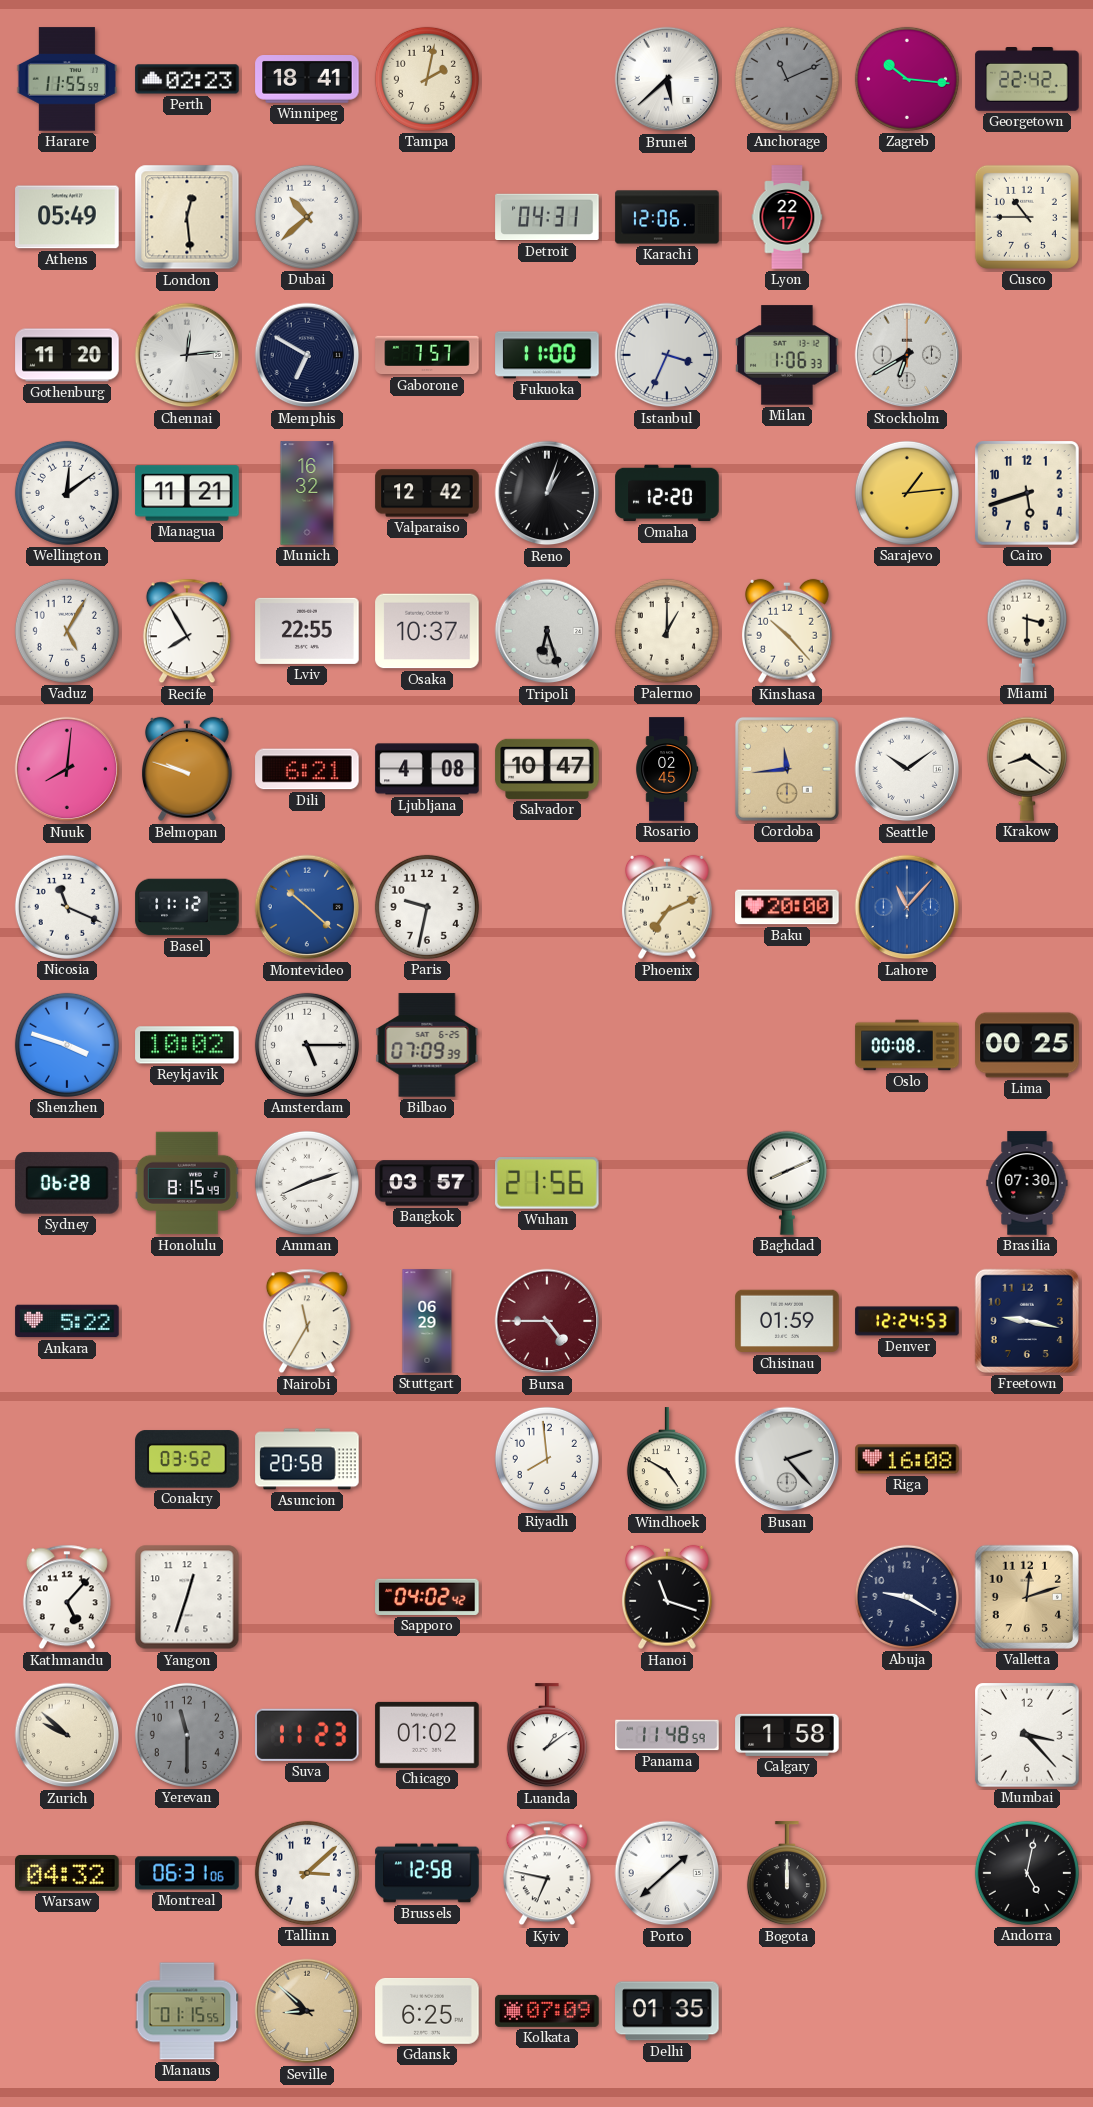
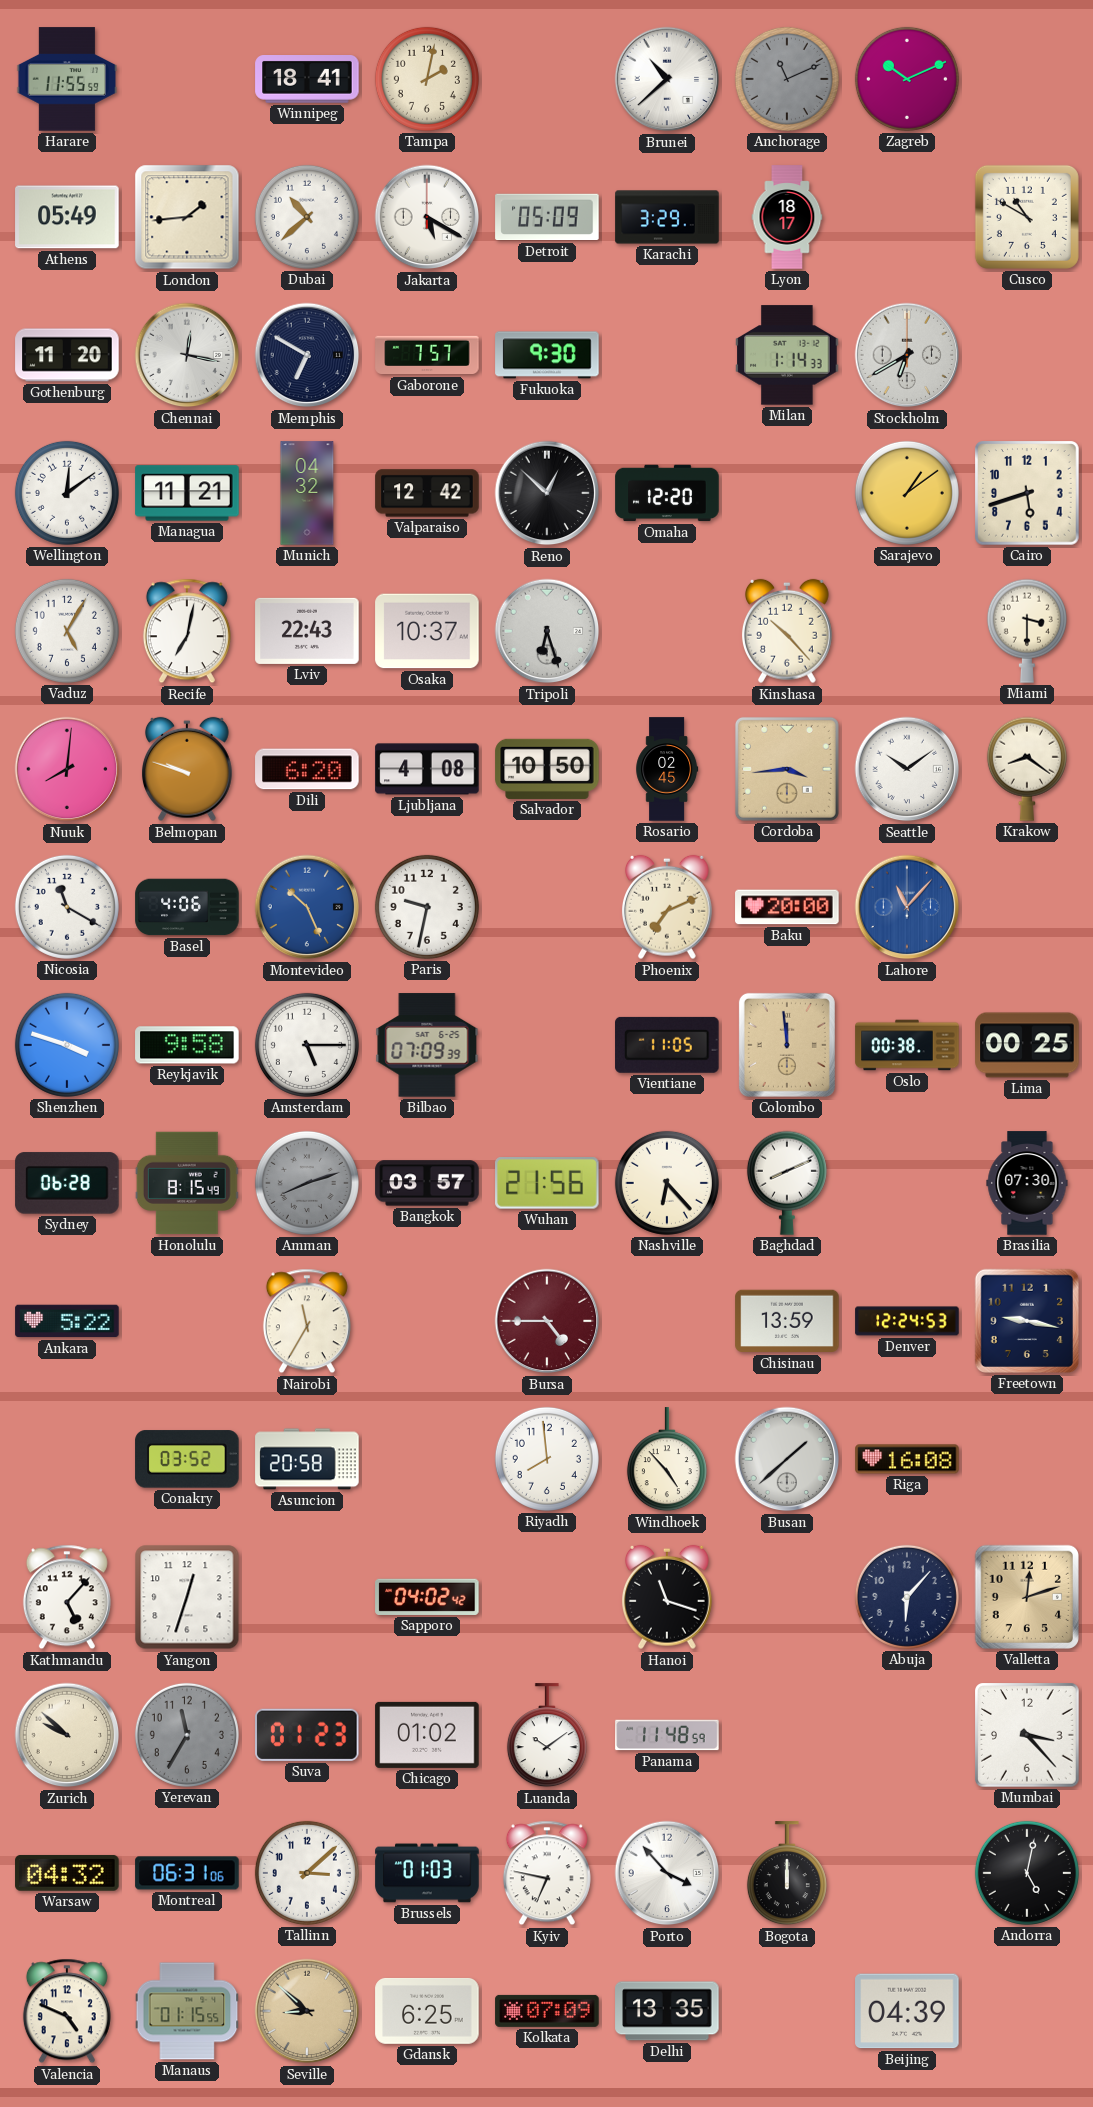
Perth: 02:23 -> none (187, 79)
Brunei: 5:38 -> 10:38 (667, 79)
Zagreb: 10:16 -> 10:11 (907, 79)
Georgetown: 22:42 -> none (1027, 80)
London: 12:29 -> 1:44 (187, 217)
Jakarta: none -> 5:20 (427, 217)
Detroit: 04:31 -> 05:09 (547, 217)
Karachi: 12:06 -> 3:29 (667, 217)
Lyon: 22:17 -> 18:17 (787, 217)
Cusco: 10:45 -> 10:50 (1027, 217)
Chennai: 12:14 -> 12:17 (187, 355)
Fukuoka: 11:00 -> 9:30 (547, 355)
Istanbul: 3:34 -> none (667, 355)
Milan: 1:06 -> 1:14 (787, 355)
Munich: 16:32 -> 04:32 (307, 493)
Reno: 1:03 -> 12:52 (547, 493)
Sarajevo: 1:14 -> 1:09 (907, 493)
Recife: 7:55 -> 7:02 (187, 631)
Lviv: 22:55 -> 22:43 (307, 631)
Palermo: 1:00 -> none (667, 631)
Dili: 6:21 -> 6:20 (307, 769)
Salvador: 10:47 -> 10:50 (547, 769)
Cordoba: 11:44 -> 3:44 (787, 769)
Nicosia: 11:19 -> 11:20 (67, 907)
Basel: 11:12 -> 4:06 (187, 907)
Montevideo: 10:22 -> 10:26 (307, 907)
Reykjavik: 10:02 -> 9:58 (187, 1045)
Vientiane: none -> 11:05 (667, 1045)
Colombo: none -> 11:59 (787, 1045)
Oslo: 00:08 -> 00:38 (907, 1045)
Amman dial: white -> grey (307, 1183)
Nashville: none -> 6:23 (667, 1183)
Stuttgart: 06:29 -> none (427, 1321)
Chisinau: 01:59 -> 13:59 (787, 1321)
Windhoek: 4:50 -> 4:53 (667, 1460)
Busan: 2:23 -> 1:38 (787, 1459)
Abuja: 9:20 -> 6:07 (907, 1597)
Yerevan: 11:30 -> 11:35 (187, 1735)
Suva: 11:23 -> 01:23 (308, 1735)
Luanda: 1:09 -> 10:09 (547, 1736)
Calgary: 1:58 -> none (787, 1735)
Brussels: 12:58 -> 01:03 (427, 1873)
Porto: 1:38 -> 3:53 (667, 1873)
Valencia: none -> 4:49 (67, 2011)
Delhi: 01:35 -> 13:35 (667, 2011)
Beijing: none -> 04:39 (907, 2011)
